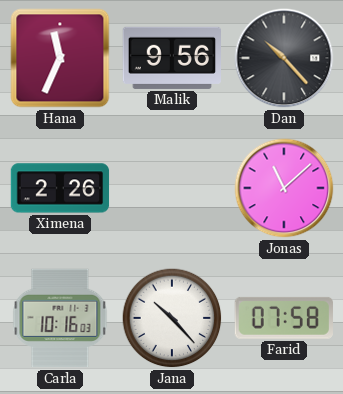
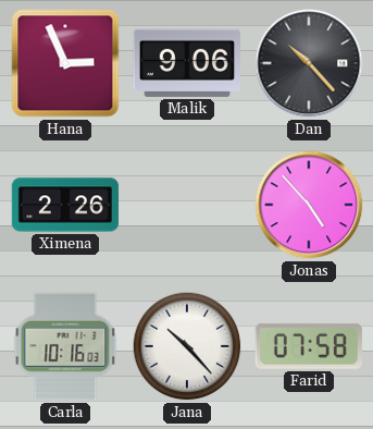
Hana: 11:34 -> 2:56 (65, 63)
Malik: 9:56 -> 9:06 (187, 63)
Jonas: 11:08 -> 4:53 (309, 205)
